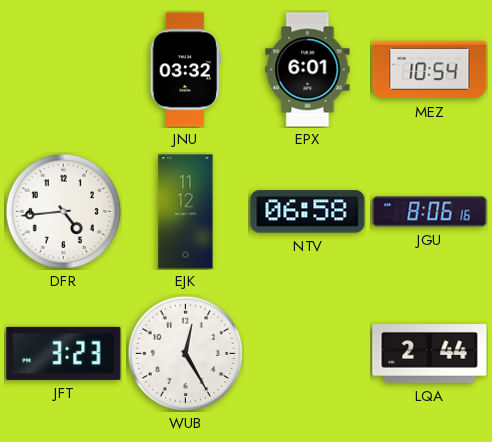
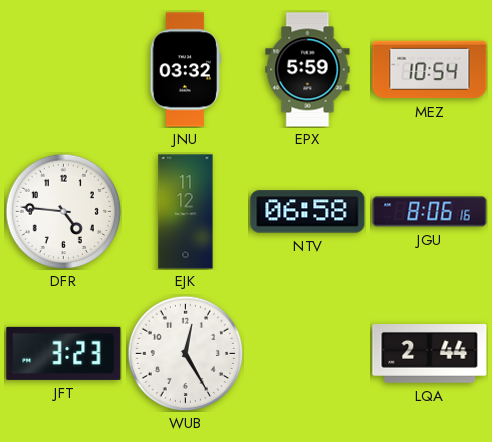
EPX: 6:01 -> 5:59 (308, 70)
DFR: 4:44 -> 4:46 (63, 211)
